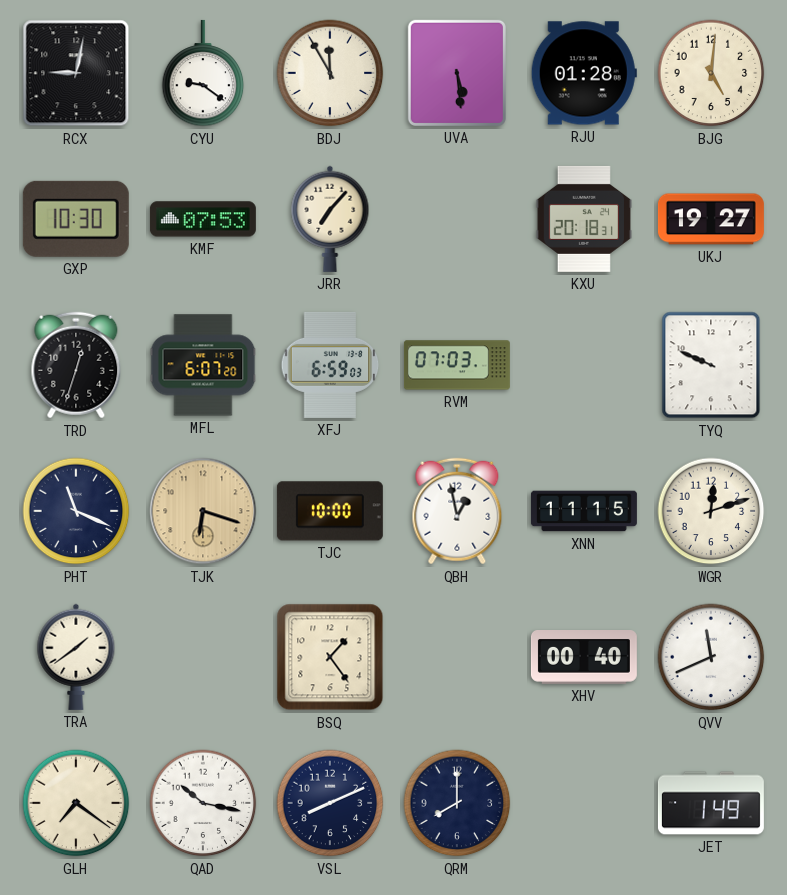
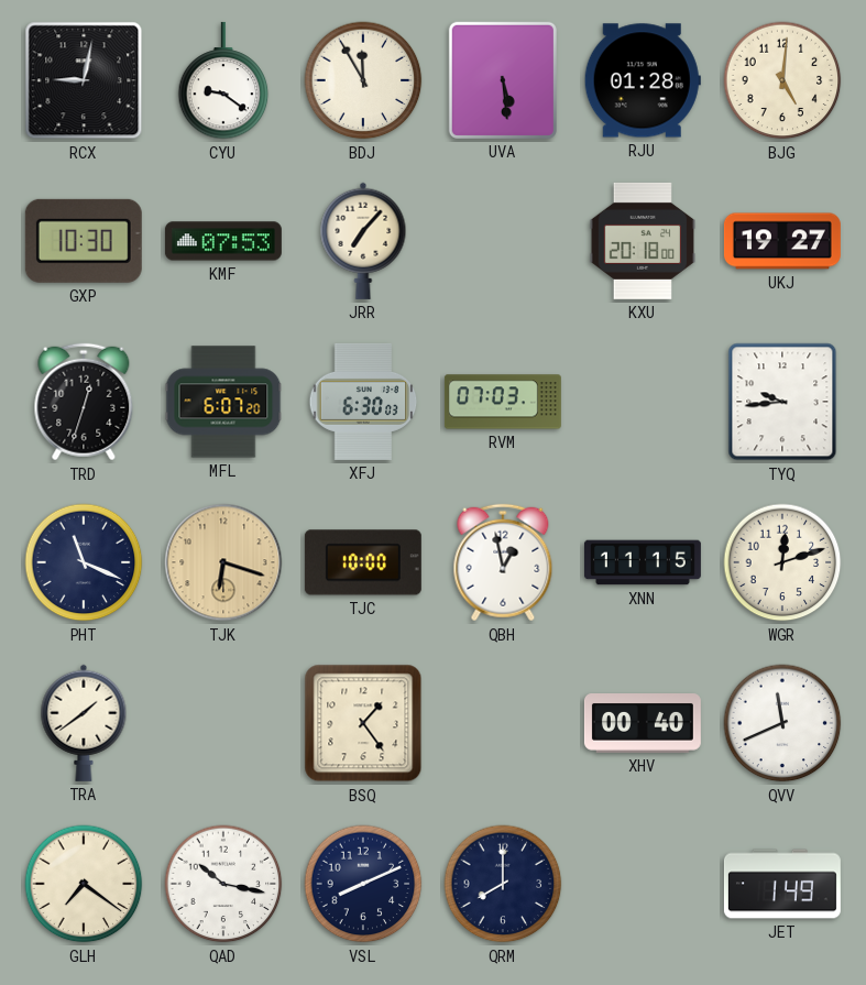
KXU: 20:18:31 -> 20:18:00 (643, 241)
XFJ: 6:59 -> 6:30 (363, 402)
TYQ: 9:49 -> 9:44 (782, 402)
